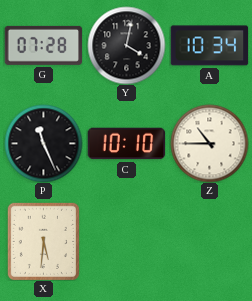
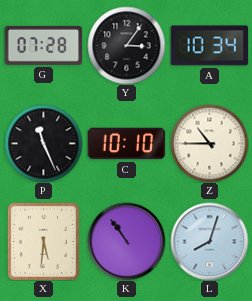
Y: 4:02 -> 3:06 (126, 45)
K: none -> 10:54 (126, 241)
L: none -> 8:03 (209, 241)
